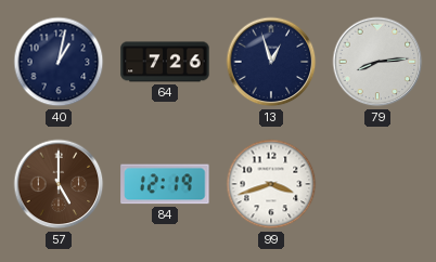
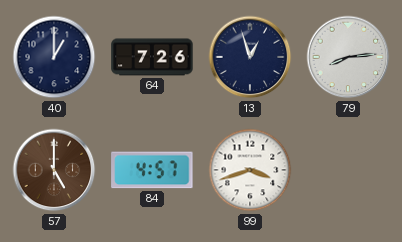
40: 1:02 -> 1:00 (54, 57)
84: 12:19 -> 4:57 (152, 170)
